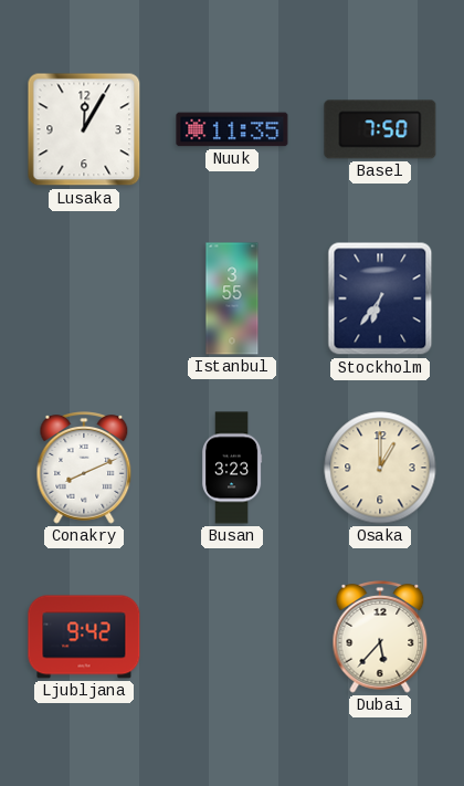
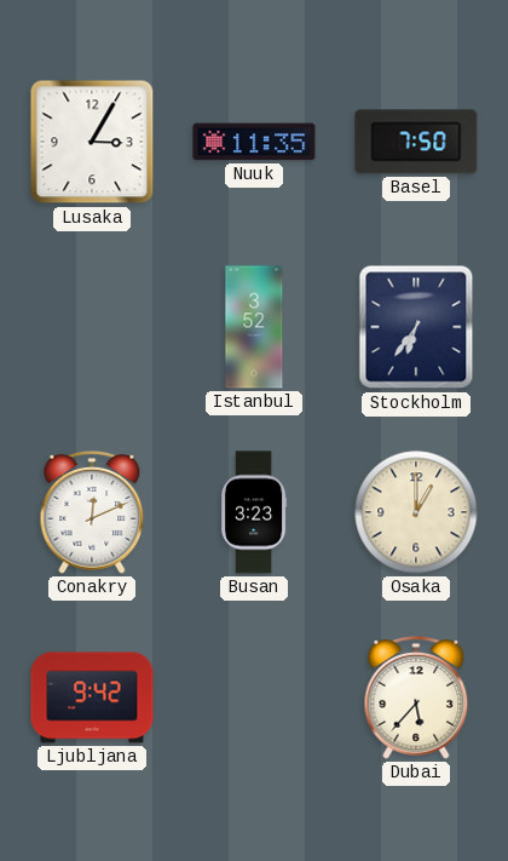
Lusaka: 12:05 -> 3:05 (92, 142)
Istanbul: 3:55 -> 3:52 (254, 327)
Conakry: 8:11 -> 12:11 (92, 513)
